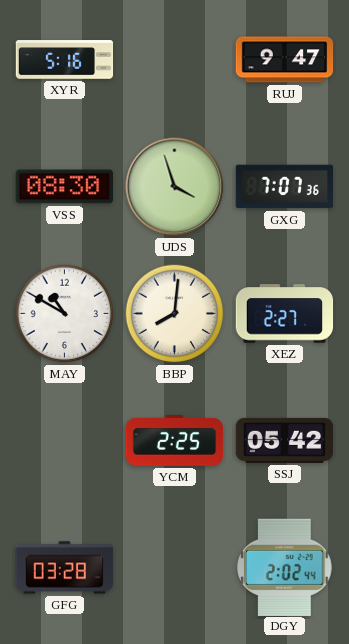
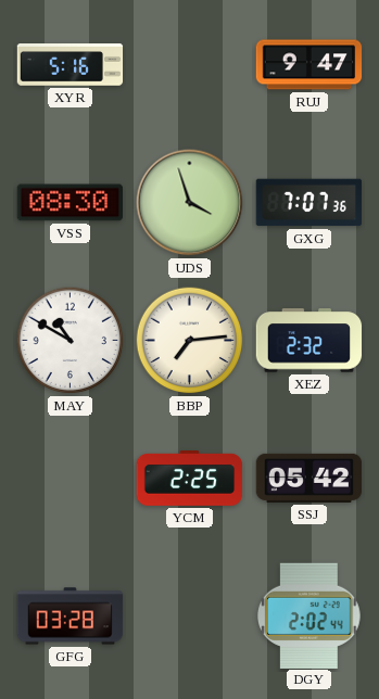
BBP: 8:01 -> 7:14 (190, 341)
XEZ: 2:27 -> 2:32 (309, 341)
